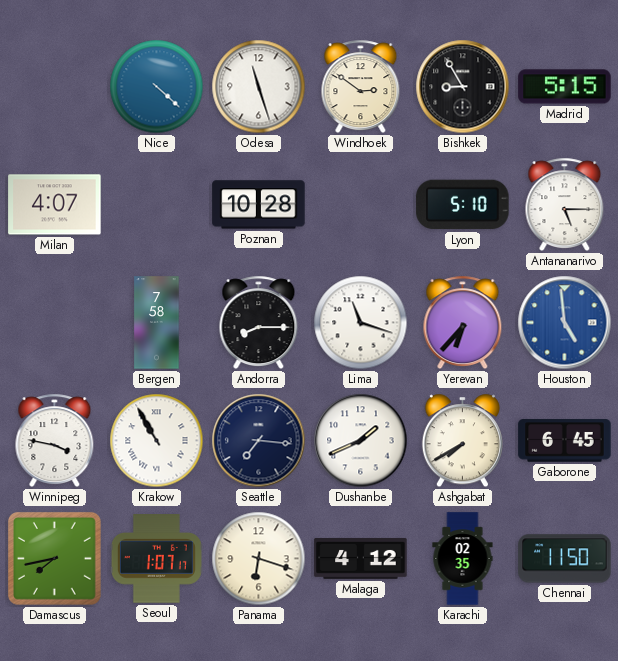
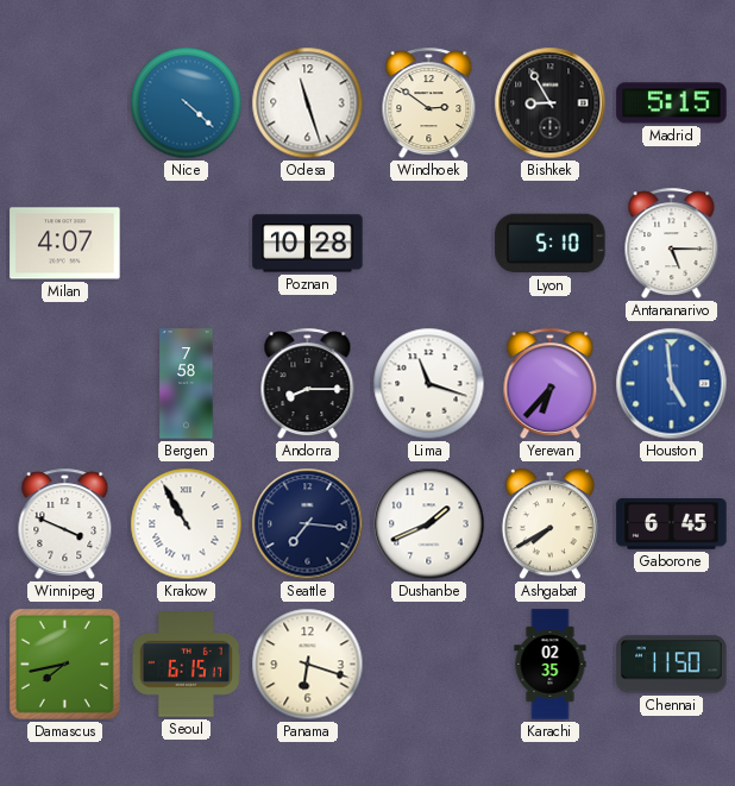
Winnipeg: 3:47 -> 3:49 (65, 524)
Seoul: 1:07 -> 6:15 (186, 665)
Malaga: 4:12 -> none (361, 558)
